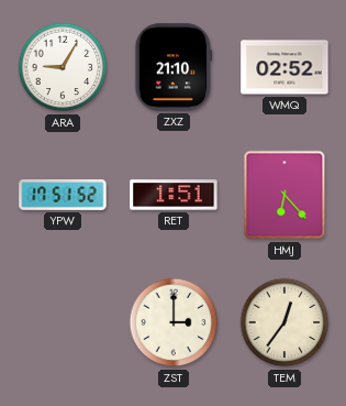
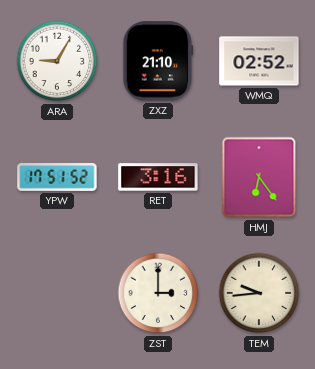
RET: 1:51 -> 3:16 (158, 177)
HMJ: 6:23 -> 6:24 (259, 177)
TEM: 12:36 -> 9:44 (259, 293)
